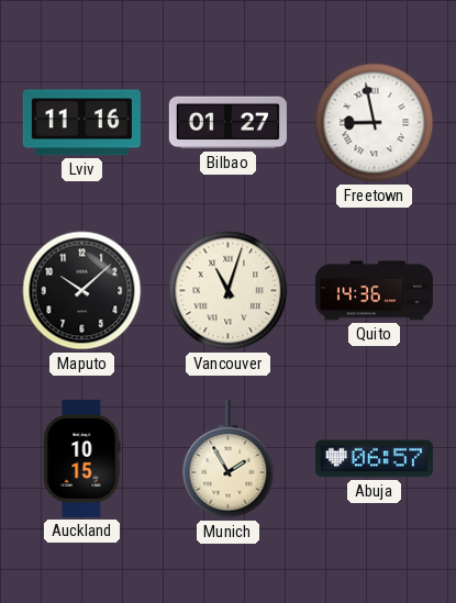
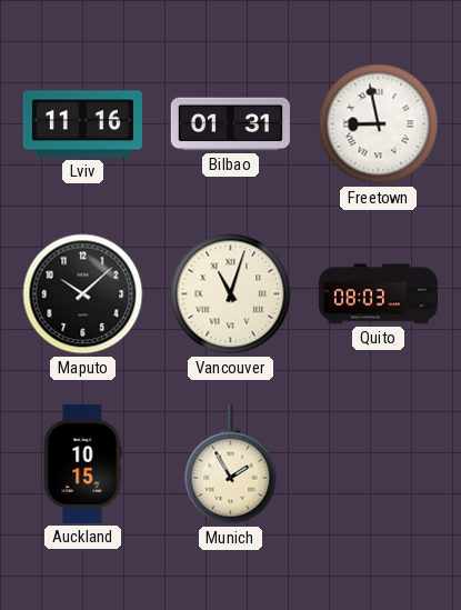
Bilbao: 01:27 -> 01:31 (230, 124)
Quito: 14:36 -> 08:03 (378, 294)
Abuja: 06:57 -> none (374, 459)
